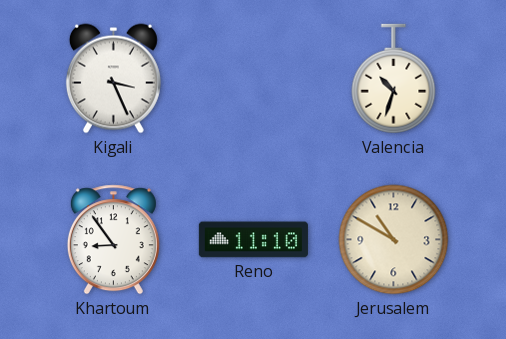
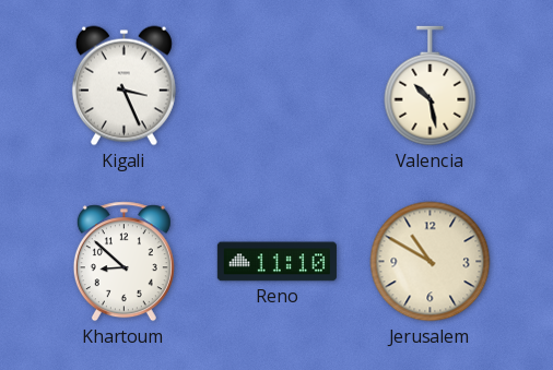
Valencia: 10:33 -> 10:28 (431, 86)
Khartoum: 8:54 -> 8:52 (123, 262)
